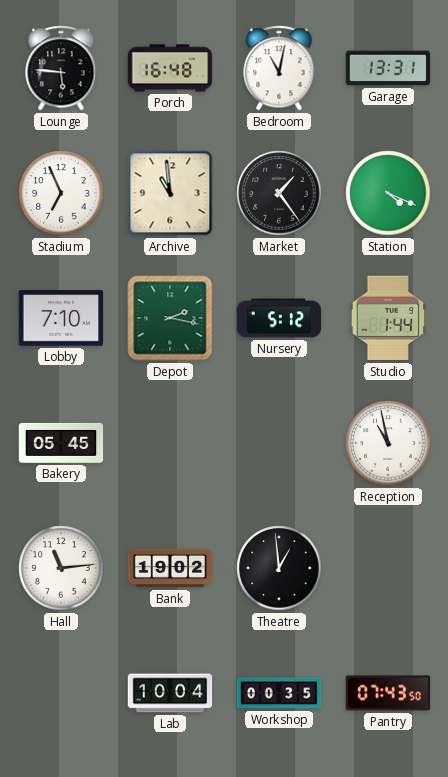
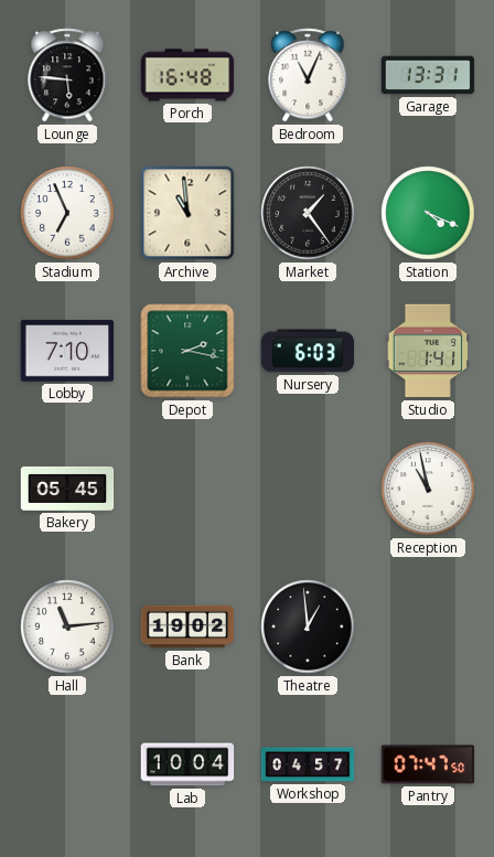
Bedroom: 11:02 -> 11:04 (308, 75)
Nursery: 5:12 -> 6:03 (308, 351)
Studio: 1:44 -> 1:41 (428, 351)
Workshop: 00:35 -> 04:57 (308, 764)
Pantry: 07:43 -> 07:47 (428, 764)
